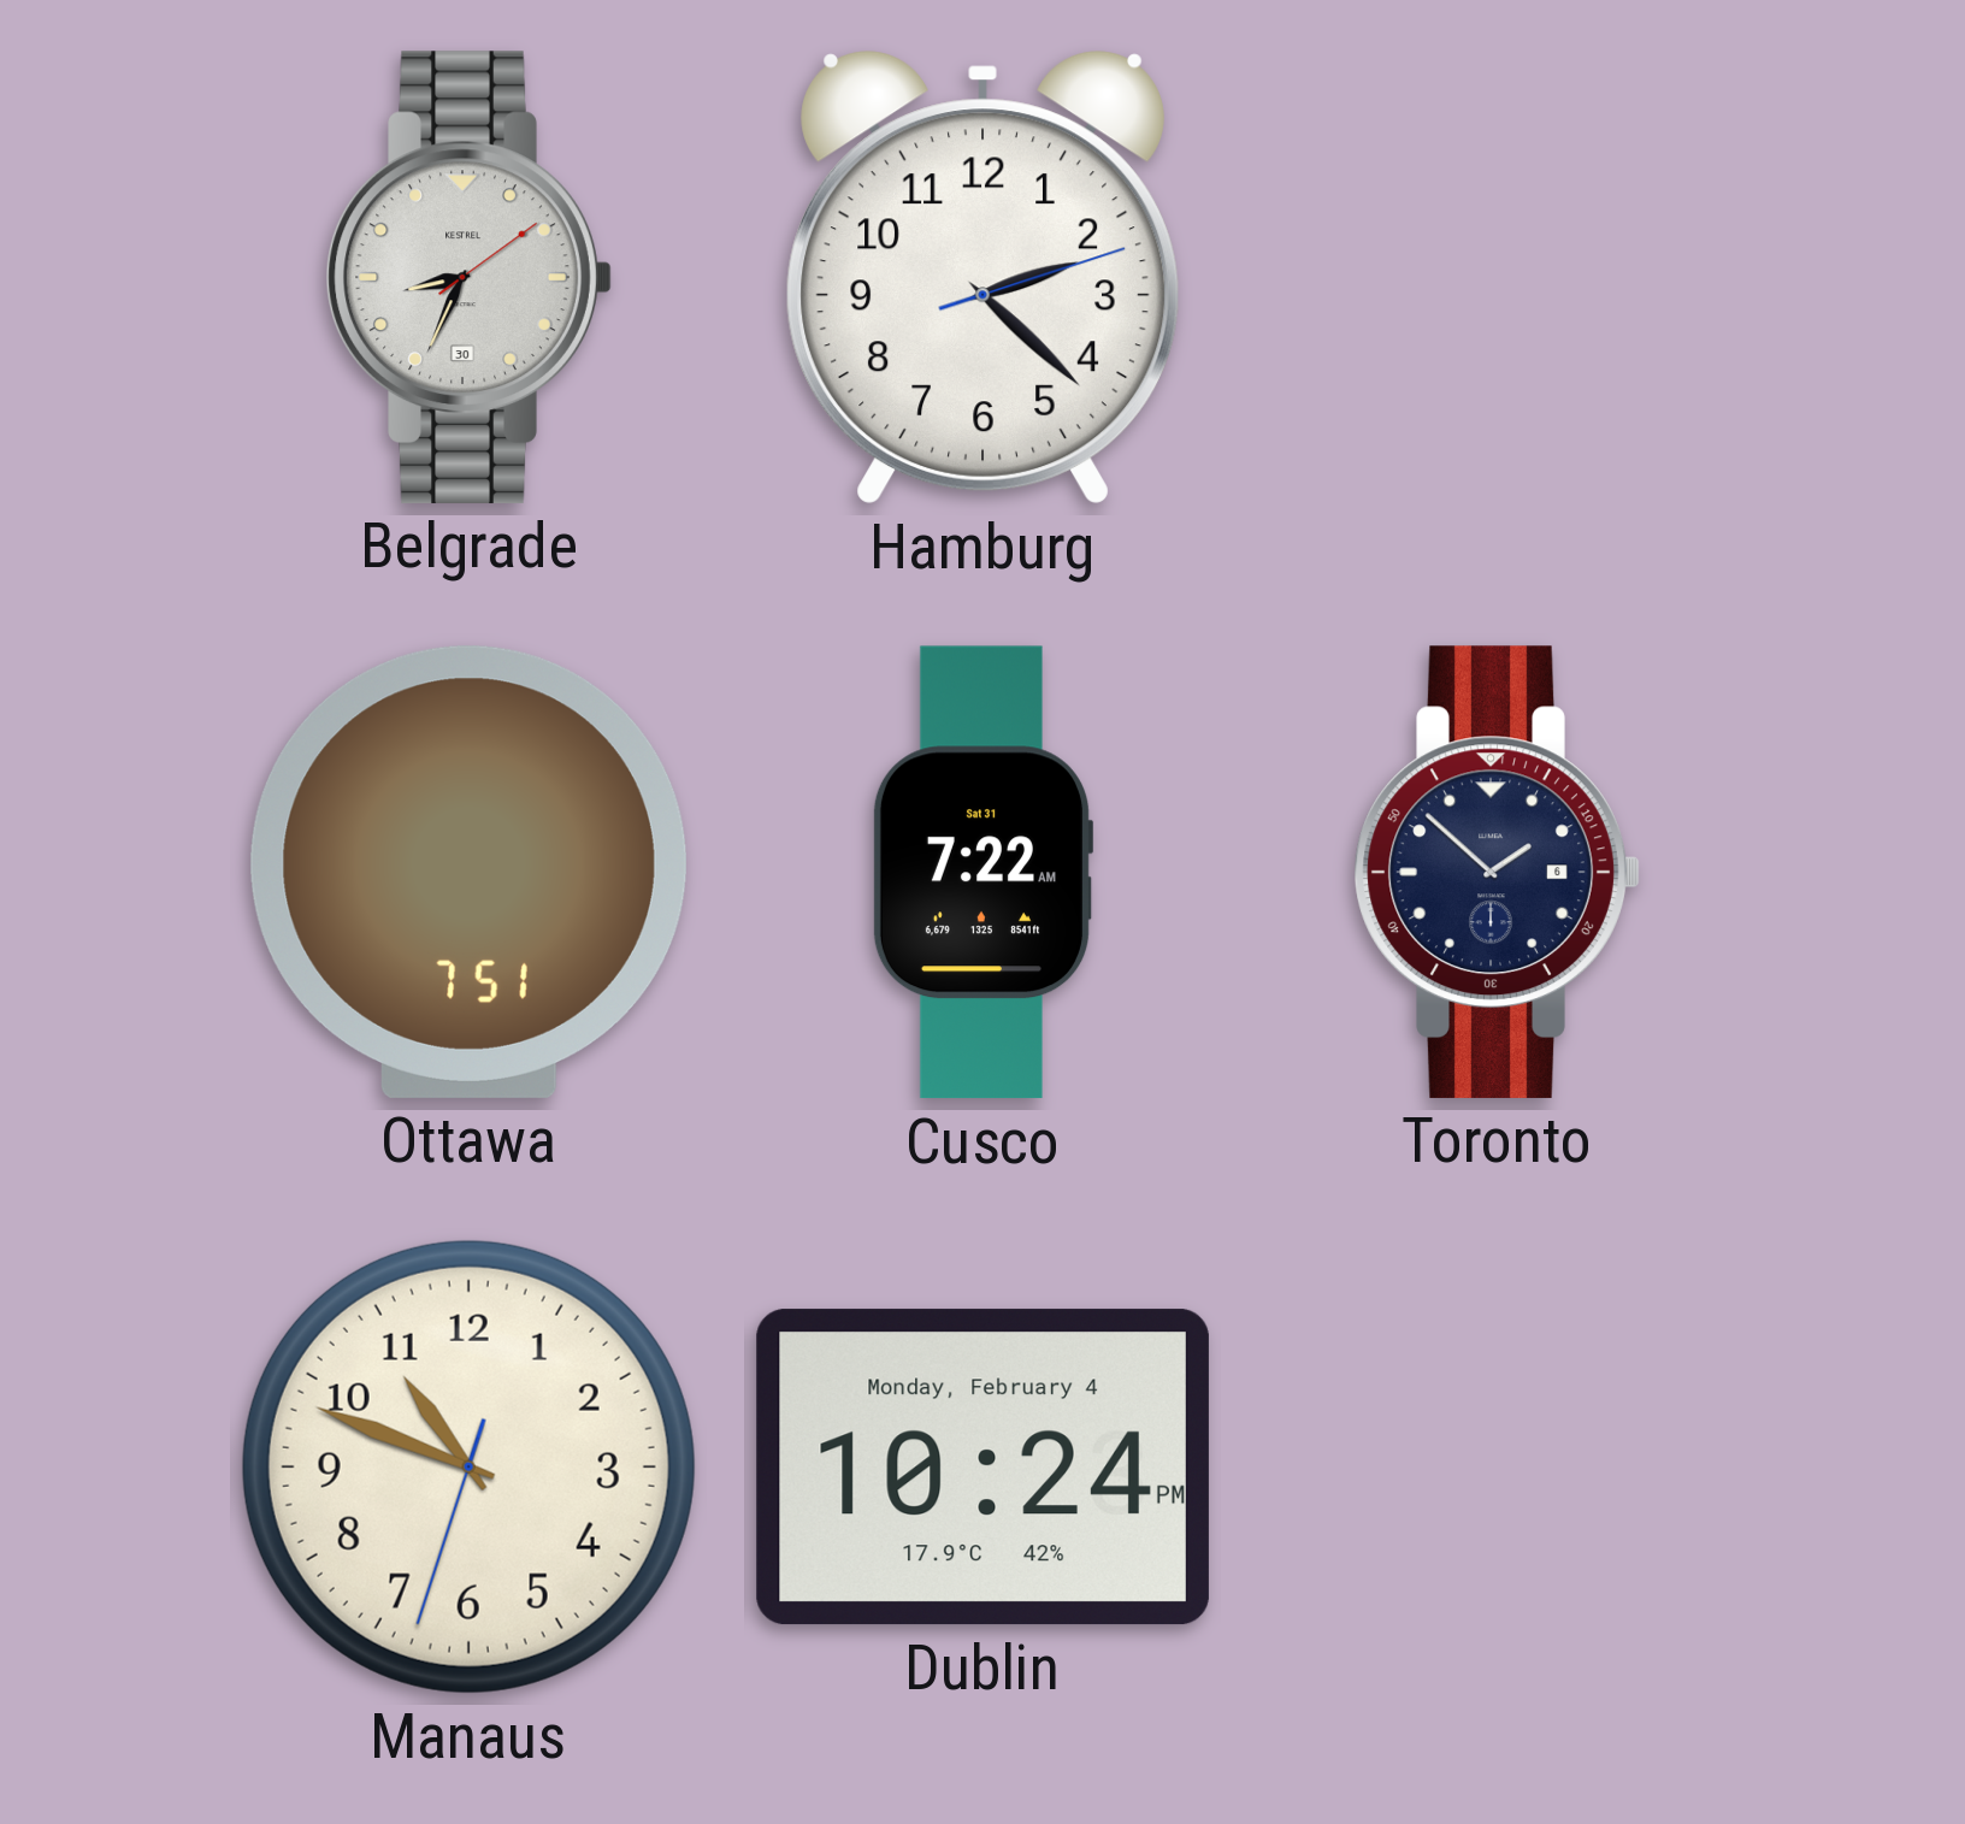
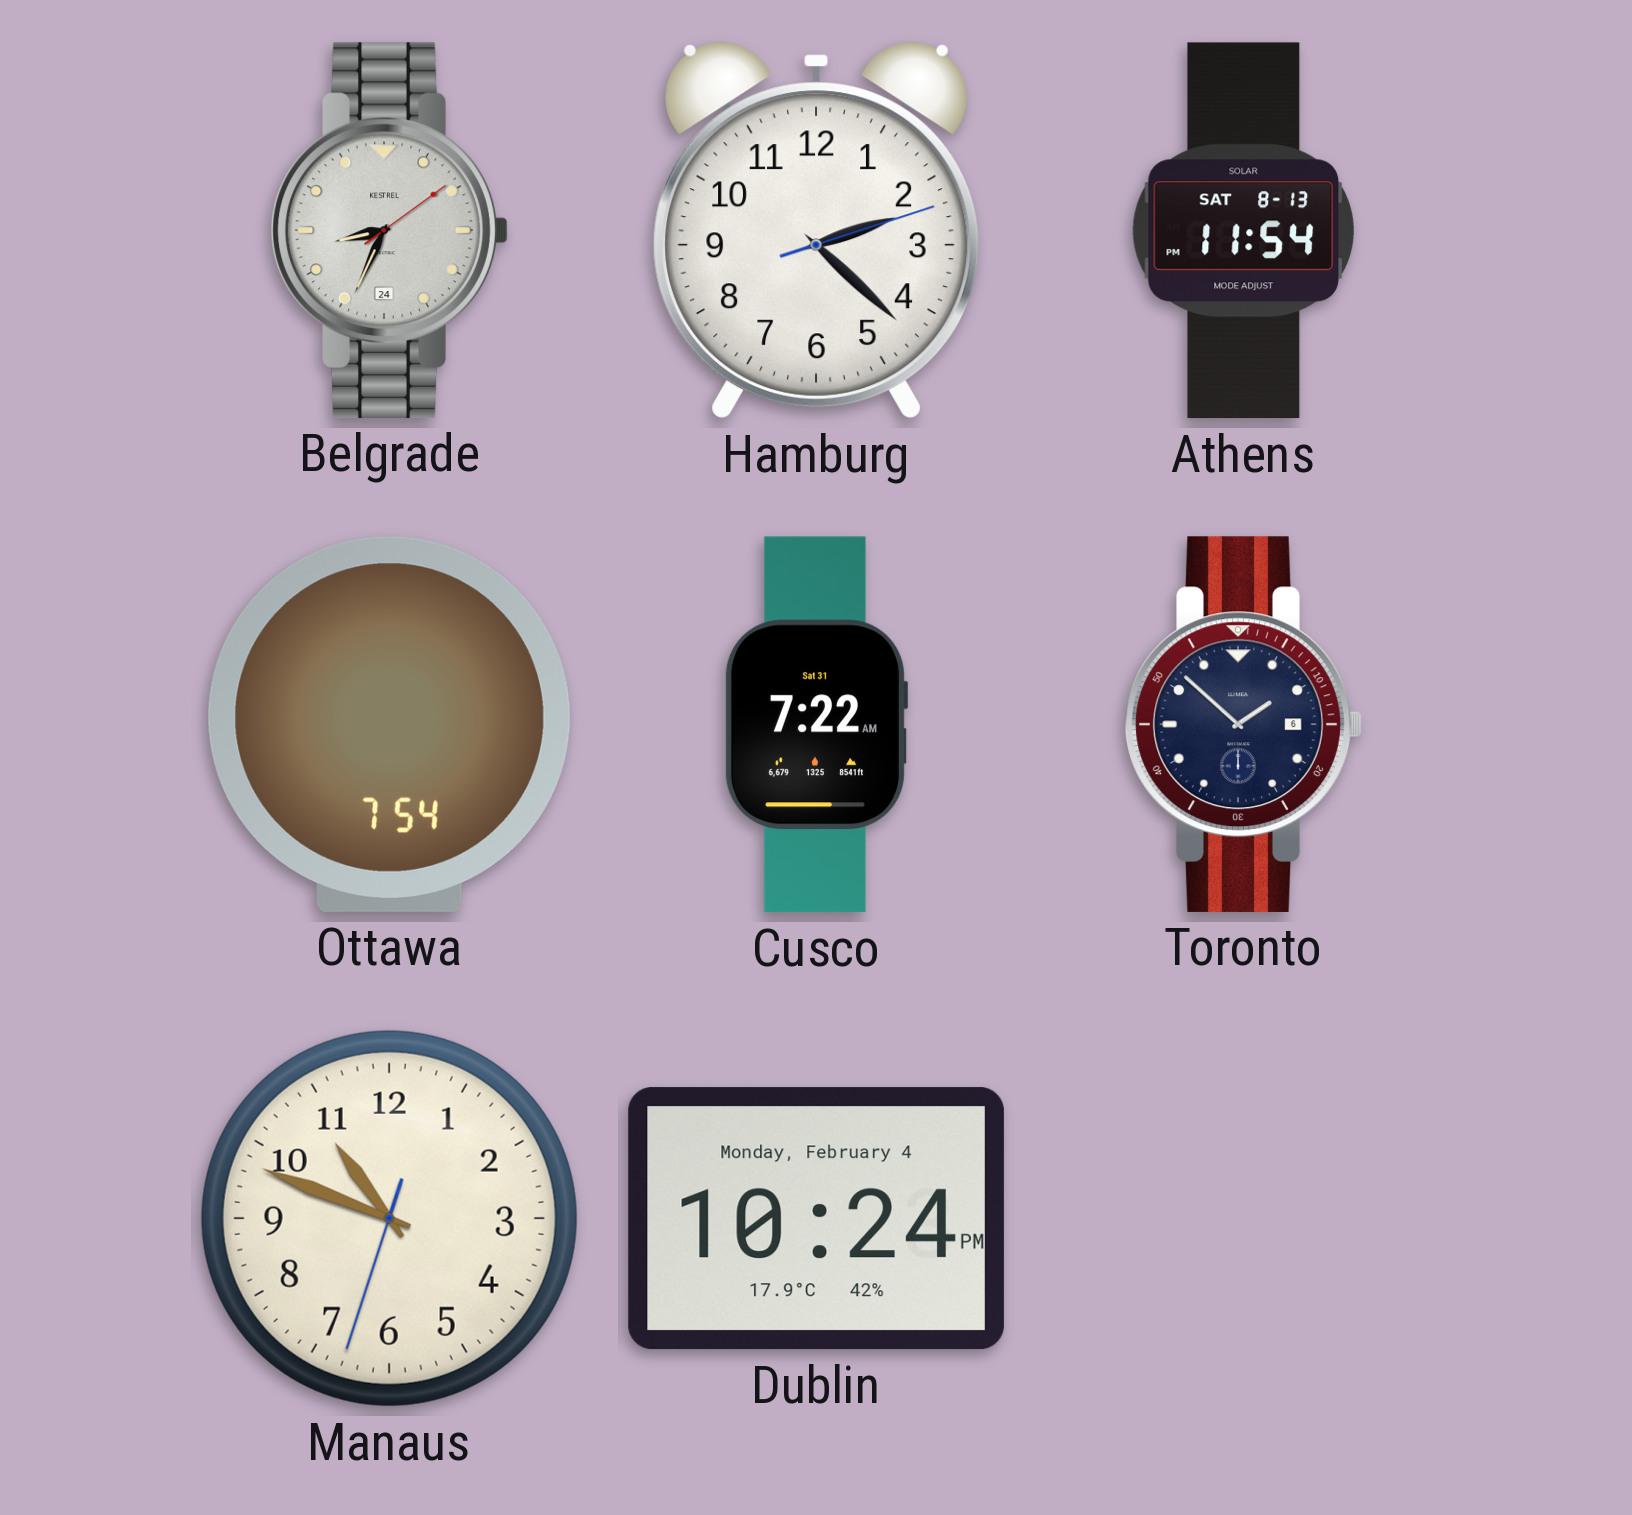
Belgrade date: 30 -> 24 (389, 230)
Athens: none -> 11:54 (1243, 231)
Ottawa: 7:51 -> 7:54 (389, 724)
